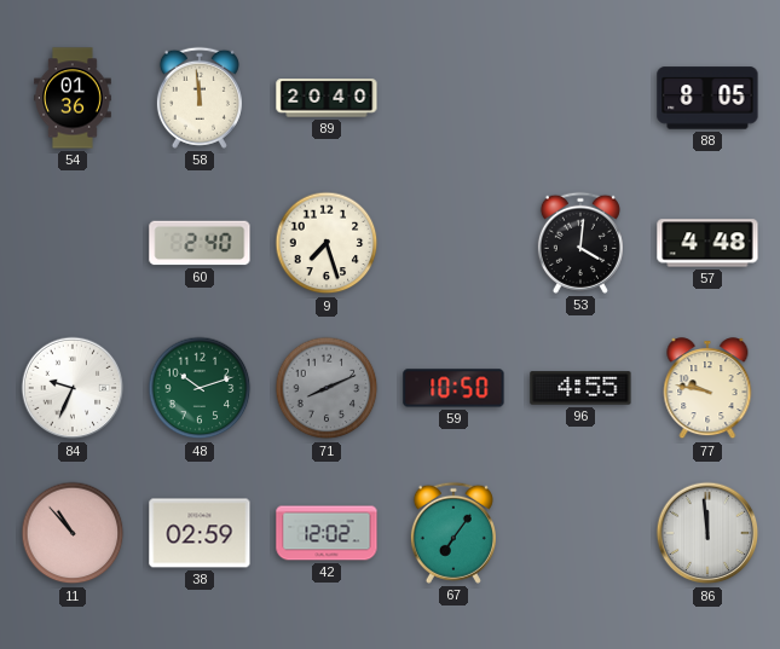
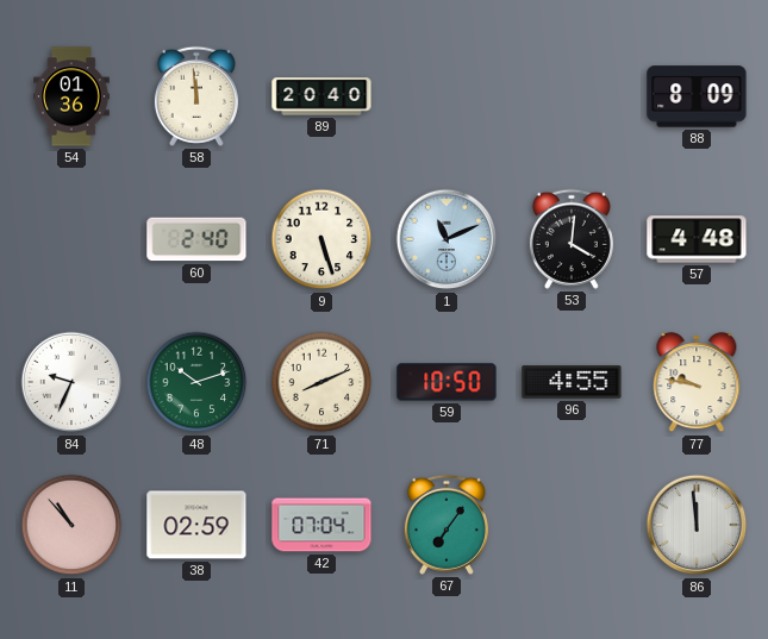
88: 8:05 -> 8:09 (697, 96)
9: 7:27 -> 5:27 (321, 239)
1: none -> 11:11 (447, 239)
71 dial: grey -> cream (321, 382)
42: 12:02 -> 07:04 (321, 525)
